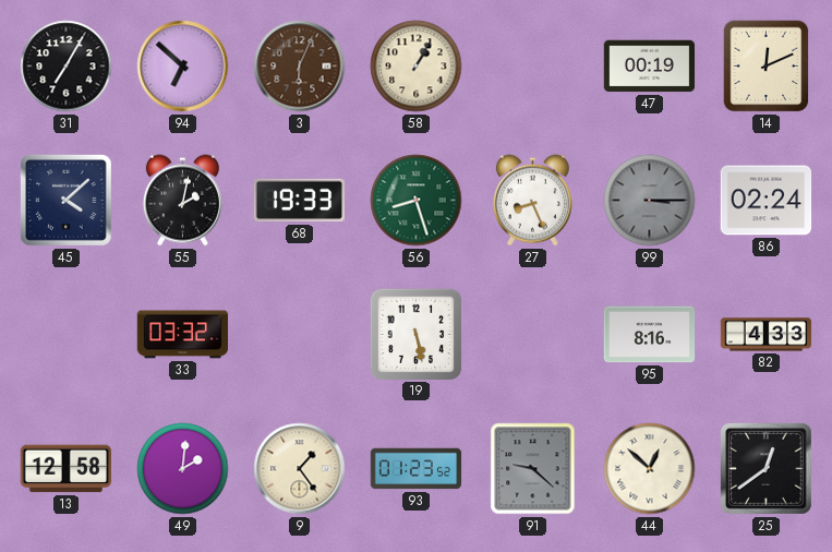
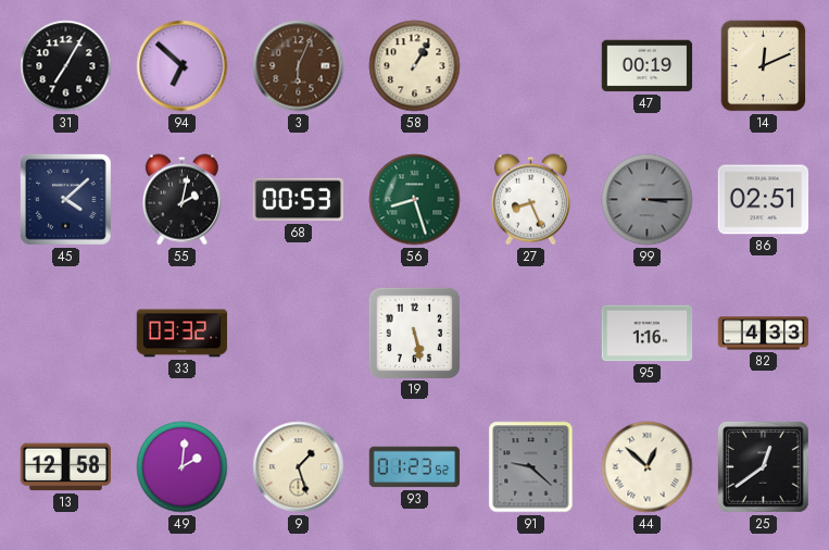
68: 19:33 -> 00:53 (299, 200)
86: 02:24 -> 02:51 (764, 200)
95: 8:16 -> 1:16 (648, 334)
9: 1:24 -> 1:27 (299, 467)
